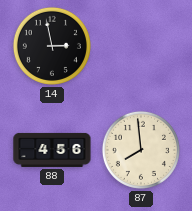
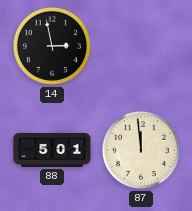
88: 4:56 -> 5:01 (52, 150)
87: 7:59 -> 11:59 (141, 150)
